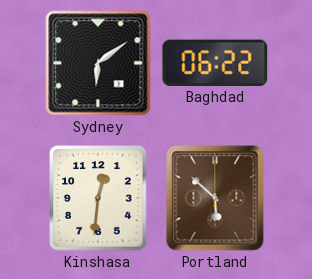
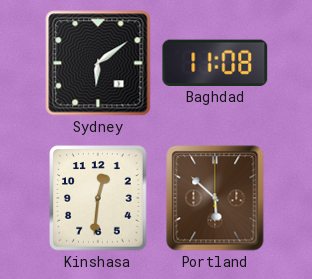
Baghdad: 06:22 -> 11:08 (215, 62)
